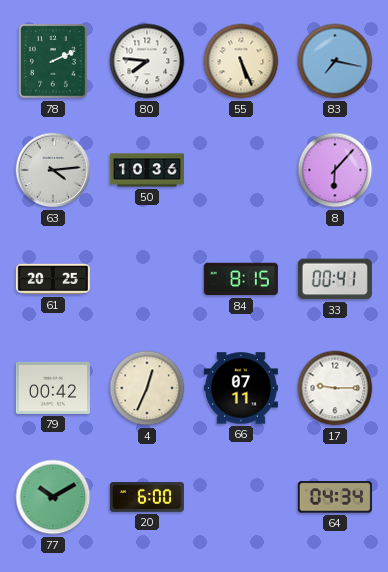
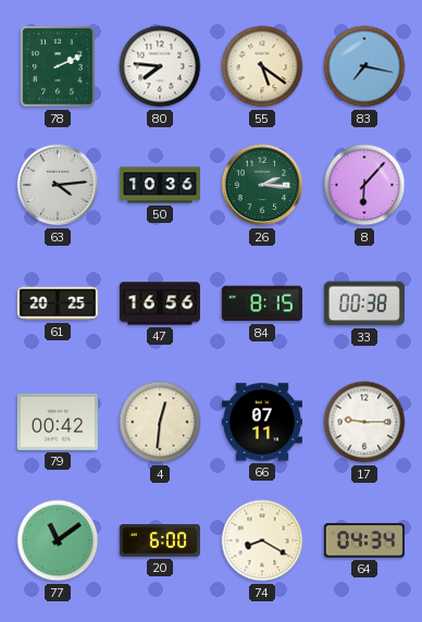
55: 5:26 -> 5:21 (262, 66)
26: none -> 2:16 (262, 185)
47: none -> 16:56 (160, 303)
33: 00:41 -> 00:38 (364, 303)
4: 12:34 -> 12:31 (160, 422)
77: 10:10 -> 11:09 (58, 540)
74: none -> 8:20 (262, 540)
